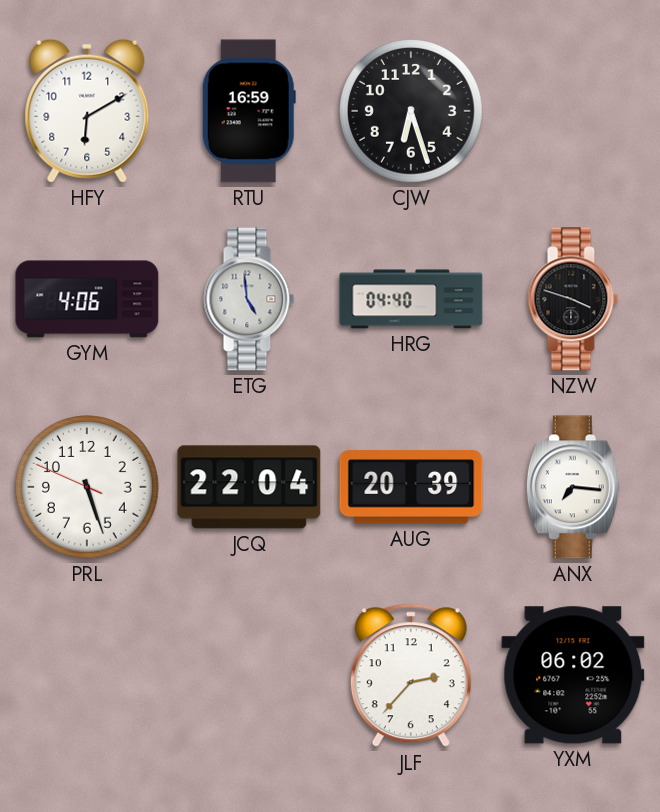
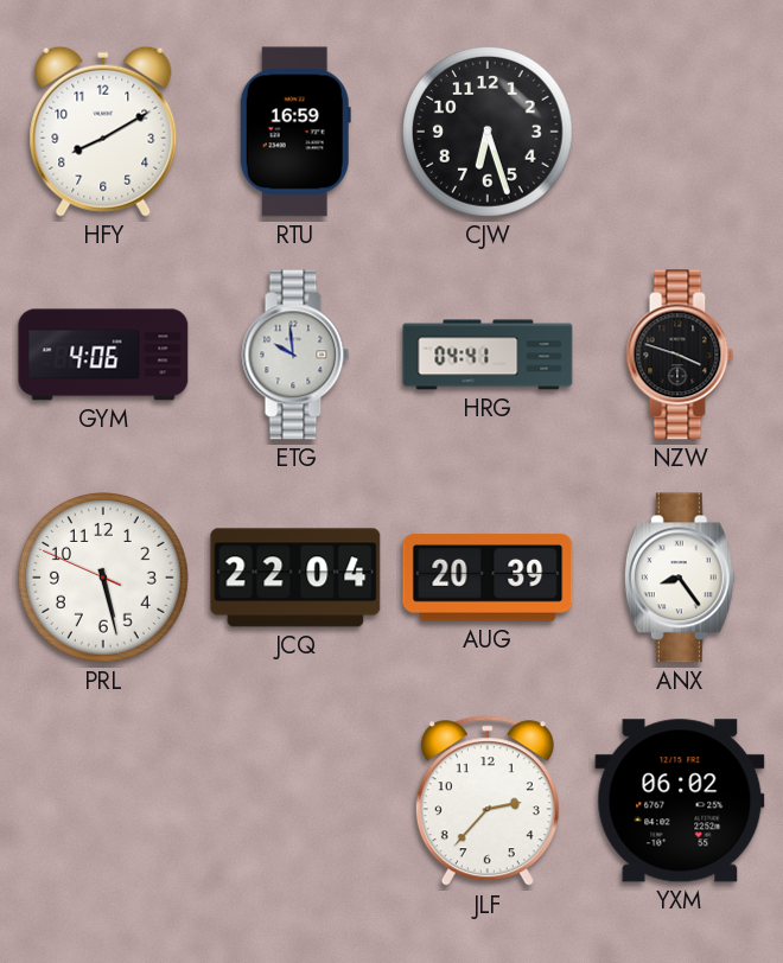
HFY: 6:10 -> 8:10 (103, 132)
ETG: 4:59 -> 9:59 (295, 355)
HRG: 04:40 -> 04:41 (488, 355)
PRL: 5:26 -> 5:27 (104, 579)
ANX: 7:16 -> 8:24 (680, 578)
